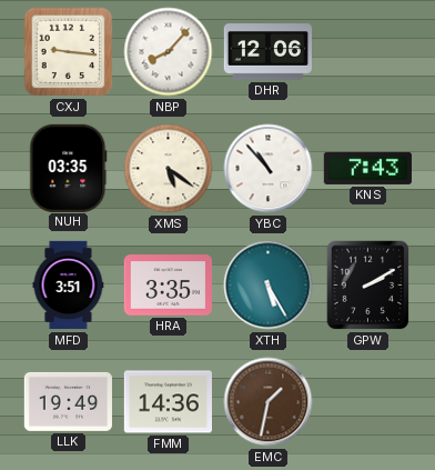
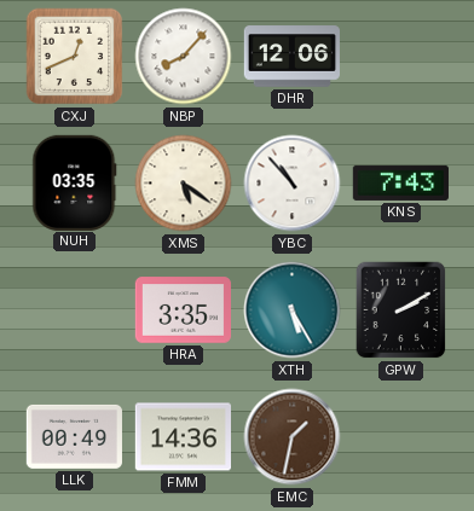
CXJ: 9:16 -> 12:41 (75, 57)
MFD: 3:51 -> none (69, 286)
LLK: 19:49 -> 00:49 (74, 436)
